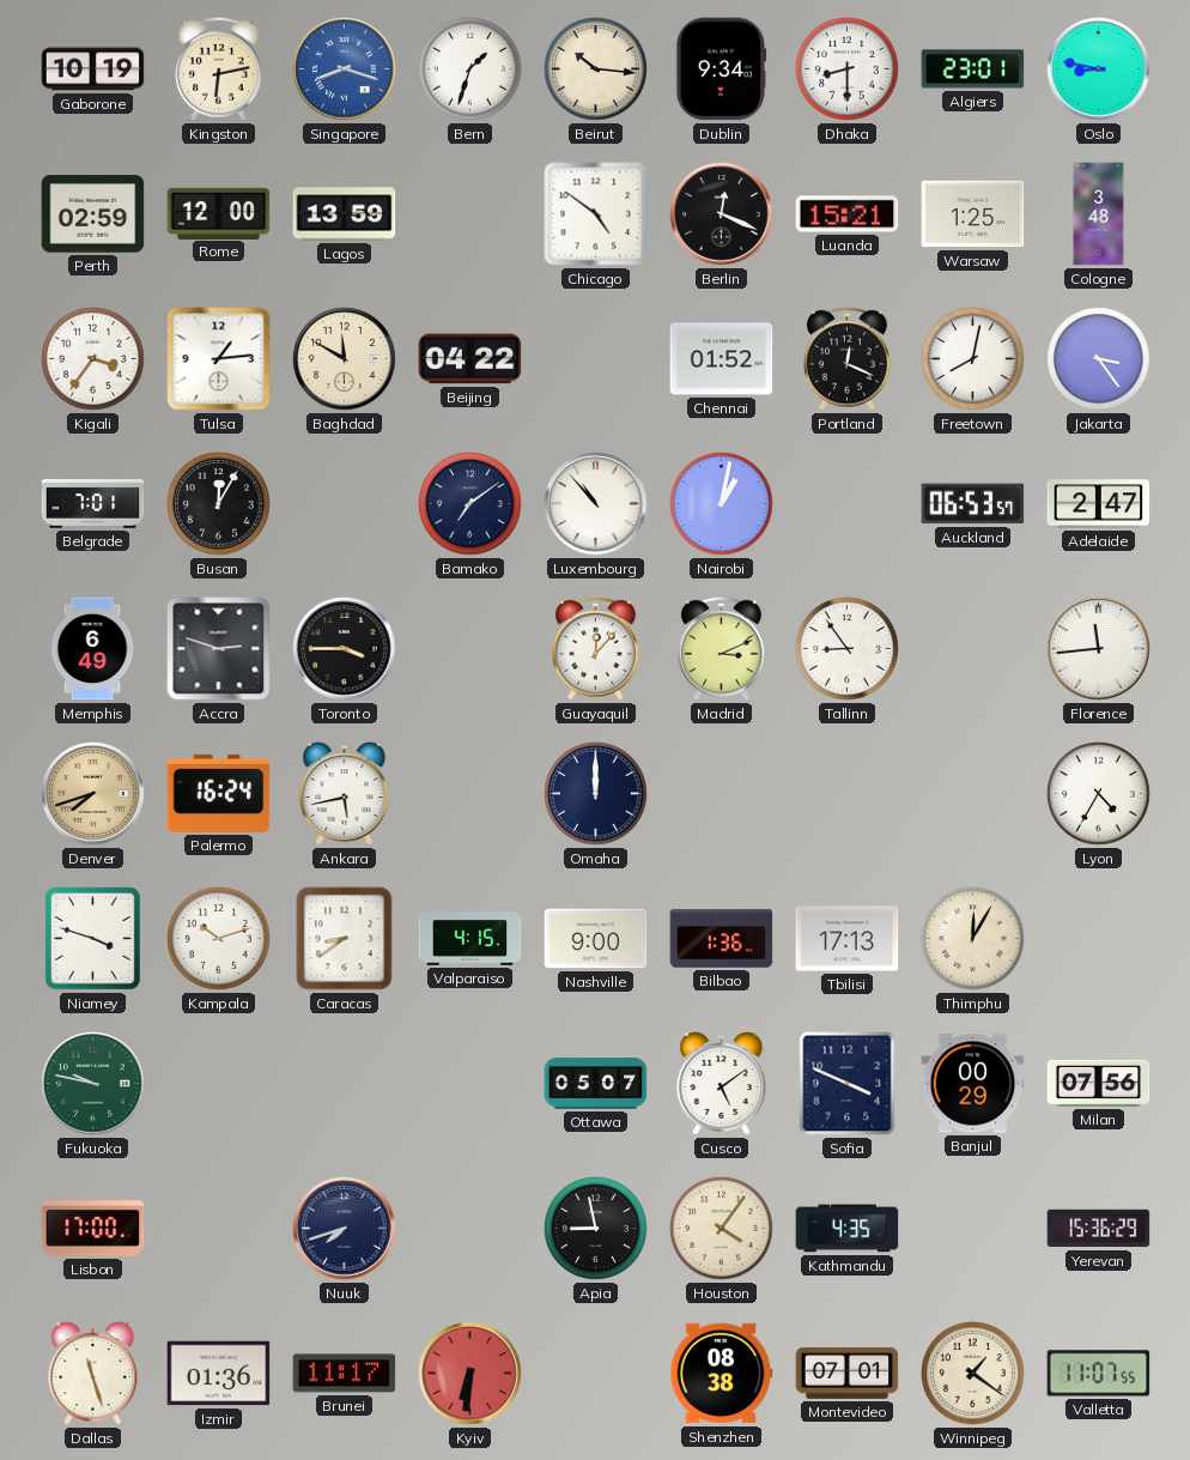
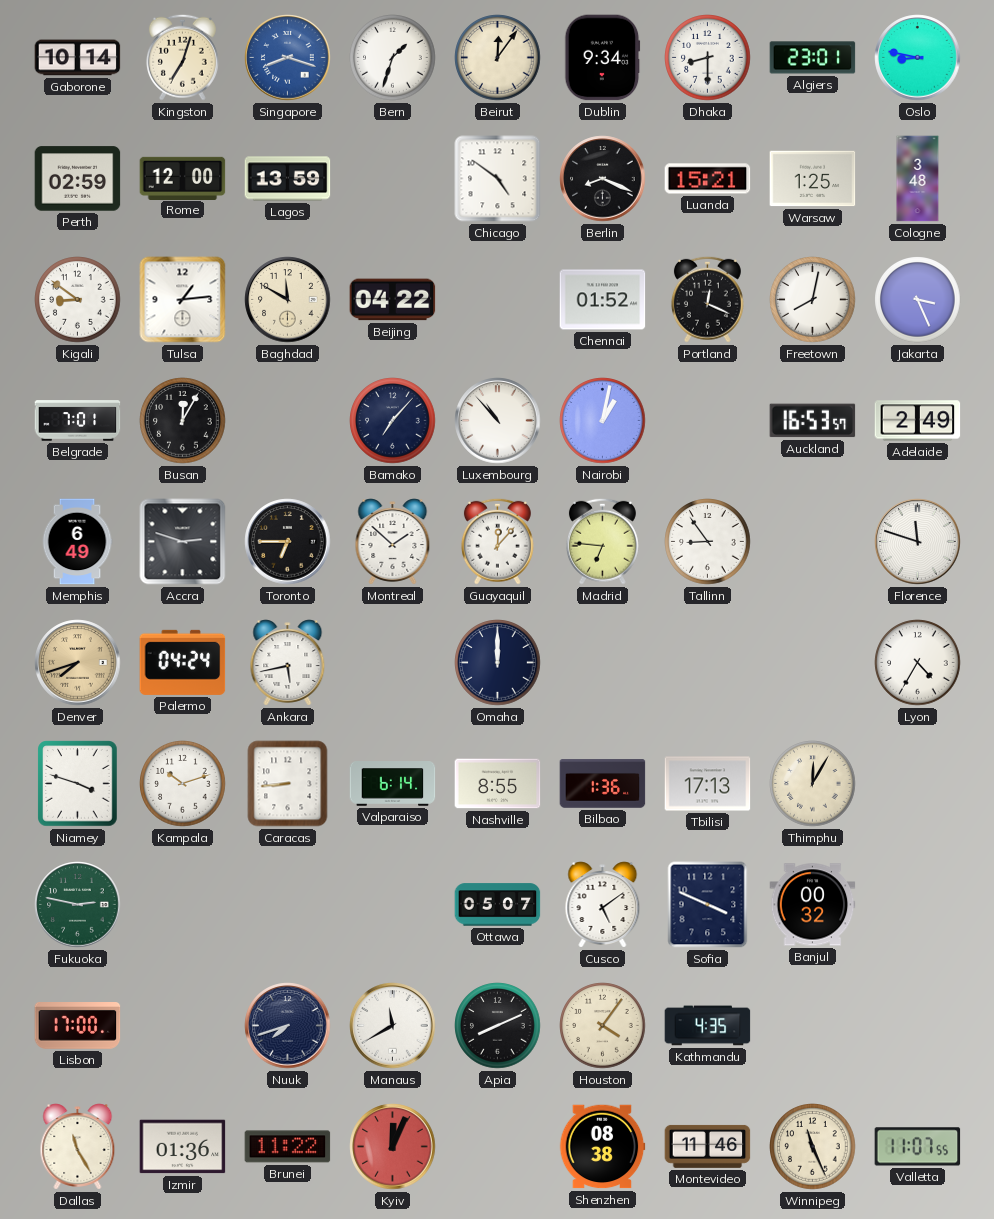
Gaborone: 10:19 -> 10:14 (78, 58)
Kingston: 6:13 -> 7:03 (182, 57)
Beirut: 10:16 -> 12:06 (498, 58)
Berlin: 12:19 -> 8:19 (603, 179)
Kigali: 3:36 -> 8:51 (78, 300)
Jakarta: 3:24 -> 3:26 (918, 300)
Bamako: 7:09 -> 7:07 (393, 421)
Auckland: 06:53 -> 16:53 (813, 421)
Adelaide: 2:47 -> 2:49 (918, 421)
Toronto: 3:45 -> 6:45 (288, 542)
Montreal: none -> 1:52 (393, 542)
Madrid: 3:11 -> 6:46 (602, 541)
Florence: 11:44 -> 11:48 (918, 542)
Palermo: 16:24 -> 04:24 (183, 662)
Caracas: 8:39 -> 8:44 (288, 784)
Valparaiso: 4:15 -> 6:14 (393, 784)
Nashville: 9:00 -> 8:55 (498, 784)
Fukuoka: 9:47 -> 2:47 (78, 905)
Banjul: 00:29 -> 00:32 (813, 905)
Milan: 07:56 -> none (1099, 1083)
Manaus: none -> 11:40 (393, 1026)
Apia: 8:58 -> 8:11 (498, 1026)
Yerevan: 15:36 -> none (1099, 1229)
Dallas: 11:27 -> 11:25 (78, 1147)
Brunei: 11:17 -> 11:22 (288, 1147)
Kyiv: 6:31 -> 12:04 (393, 1147)
Montevideo: 07:01 -> 11:46 (708, 1146)
Winnipeg: 1:21 -> 11:26 (813, 1147)
